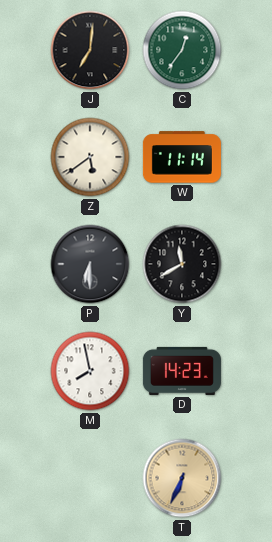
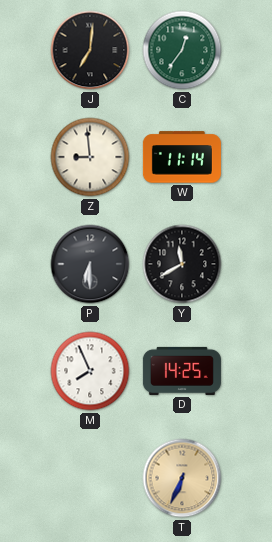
Z: 5:39 -> 8:59 (90, 157)
M: 7:58 -> 7:56 (90, 371)
D: 14:23 -> 14:25 (182, 371)
